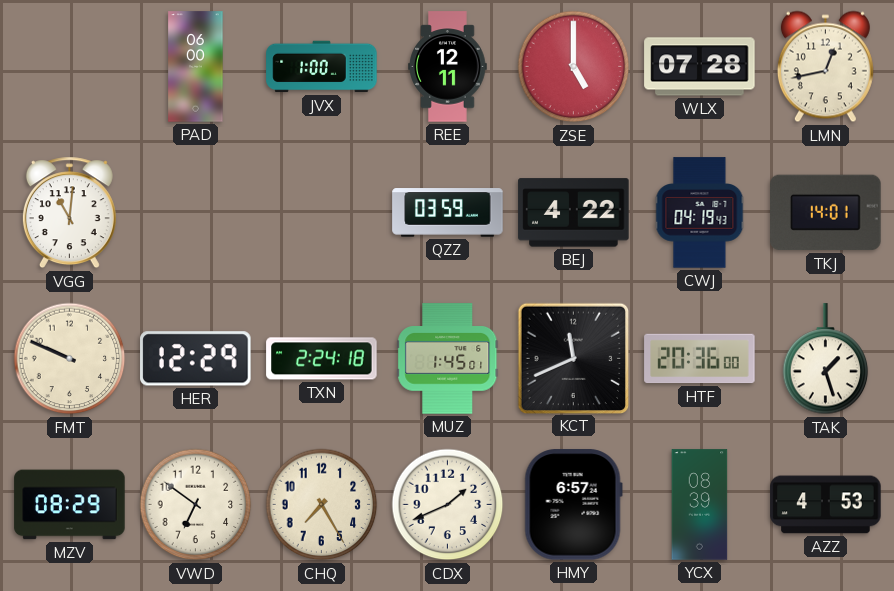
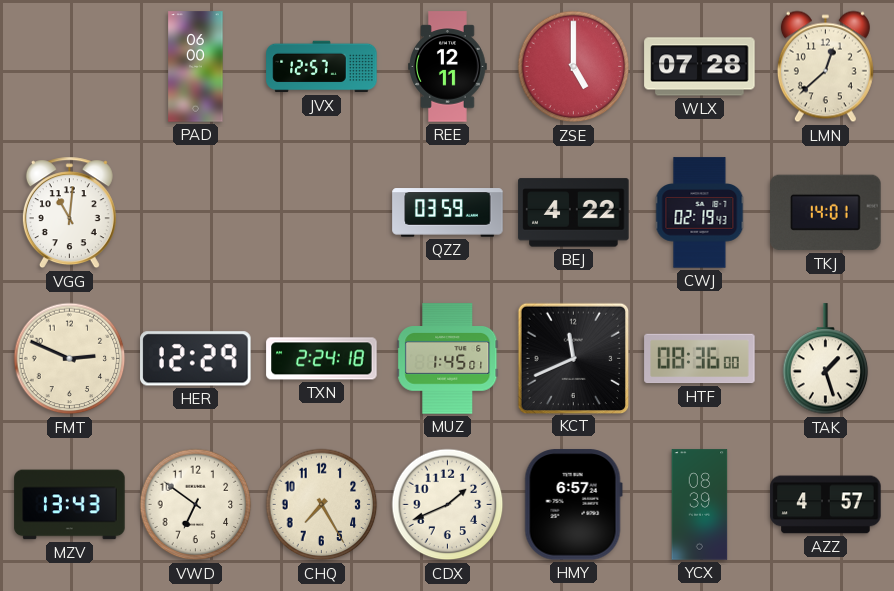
JVX: 1:00 -> 12:57 (322, 67)
LMN: 12:43 -> 12:38 (825, 67)
CWJ: 04:19 -> 02:19 (700, 213)
FMT: 9:49 -> 2:49 (70, 359)
HTF: 20:36 -> 08:36 (700, 359)
MZV: 08:29 -> 13:43 (70, 505)
AZZ: 4:53 -> 4:57 (826, 505)
